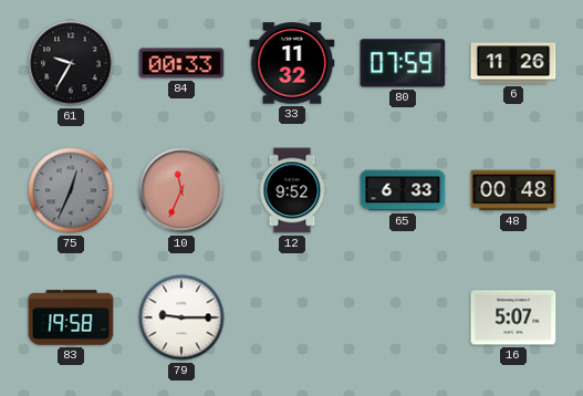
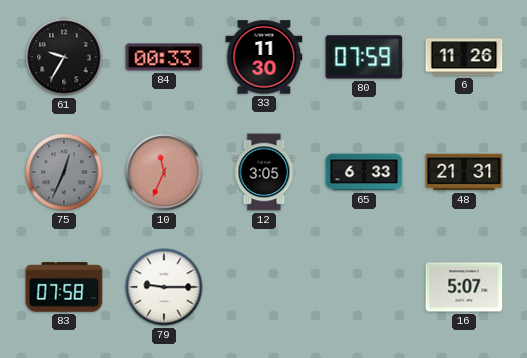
33: 11:32 -> 11:30 (264, 57)
12: 9:52 -> 3:05 (264, 172)
48: 00:48 -> 21:31 (464, 172)
83: 19:58 -> 07:58 (64, 287)
